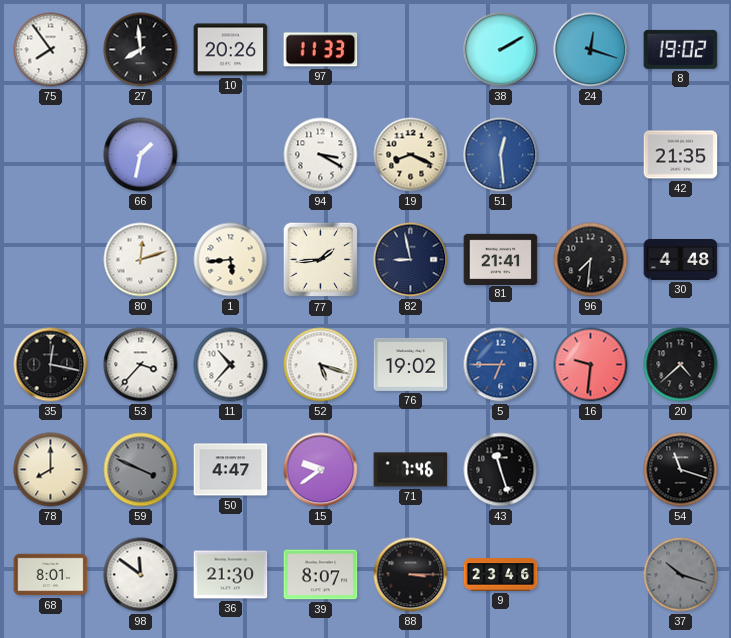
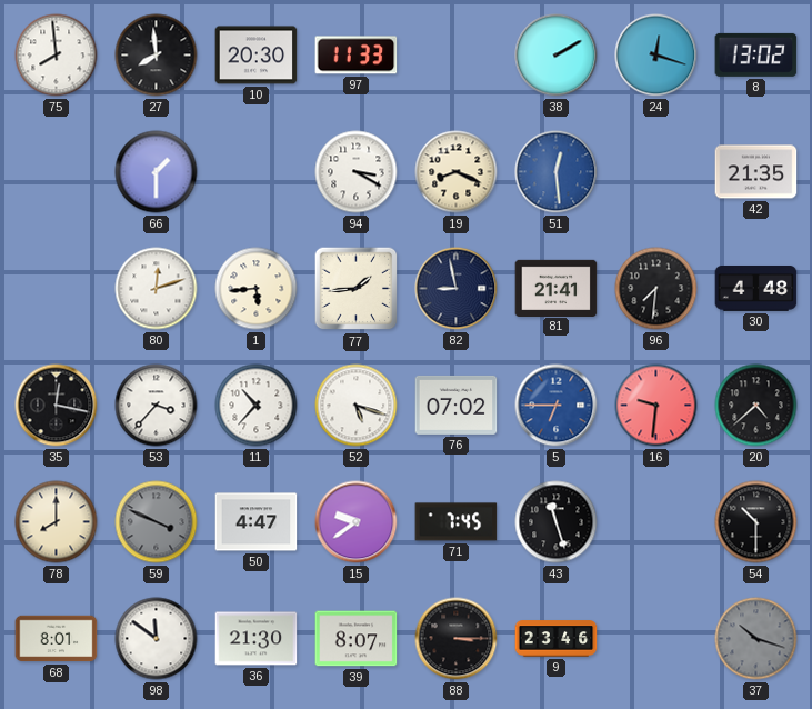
75: 7:54 -> 7:59 (57, 56)
10: 20:26 -> 20:30 (257, 56)
8: 19:02 -> 13:02 (756, 54)
66: 1:32 -> 1:30 (157, 172)
76: 19:02 -> 07:02 (457, 405)
71: 7:46 -> 7:45 (457, 522)
54: 11:18 -> 10:30 (756, 522)
